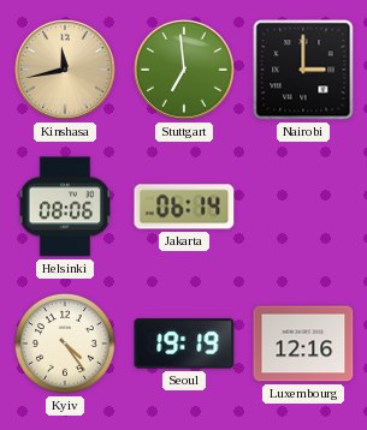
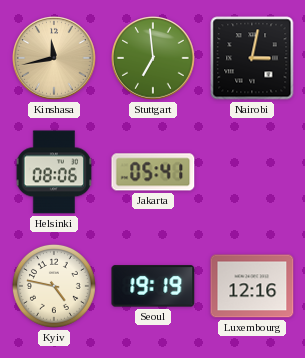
Nairobi: 3:00 -> 3:02 (252, 58)
Jakarta: 06:14 -> 05:41 (153, 172)
Kyiv: 4:24 -> 4:47 (54, 286)
